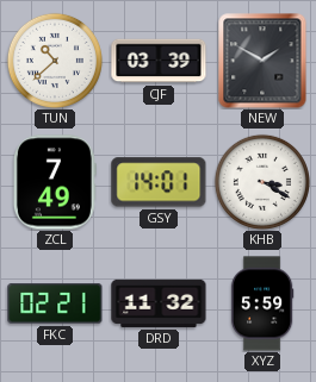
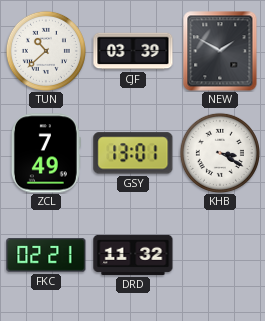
GSY: 14:01 -> 13:01 (133, 153)
XYZ: 5:59 -> none (262, 303)
